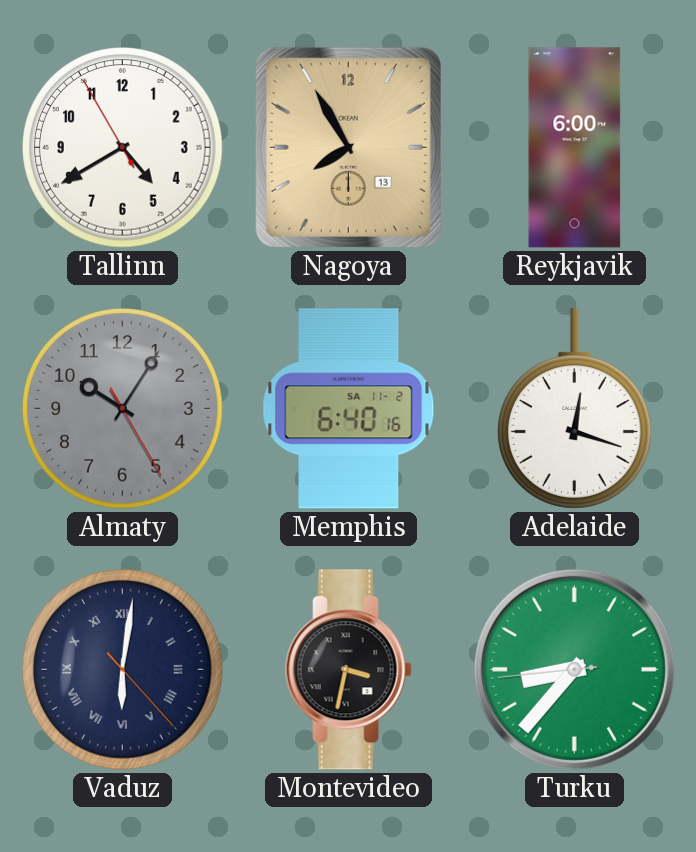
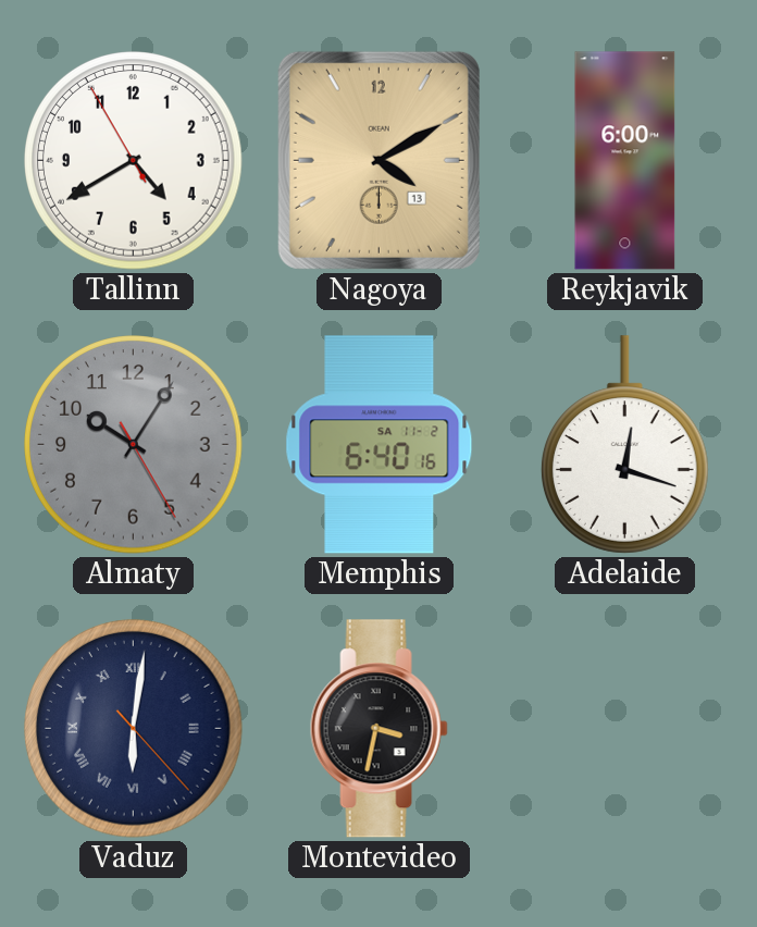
Nagoya: 7:55 -> 4:10 (378, 160)
Turku: 8:36 -> none (574, 669)
